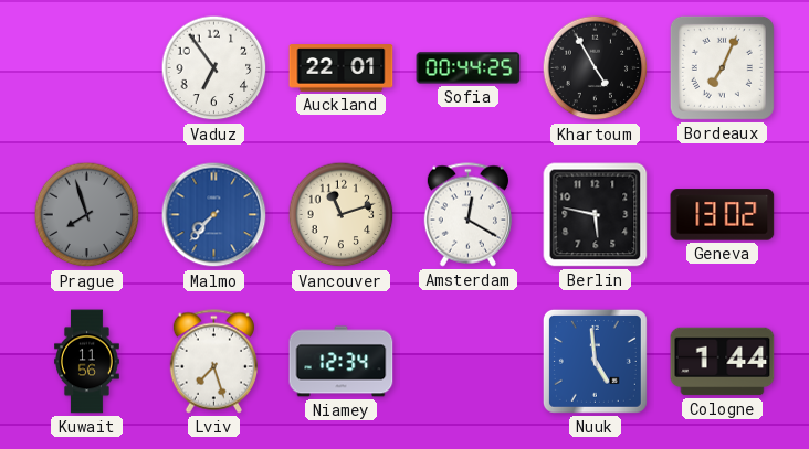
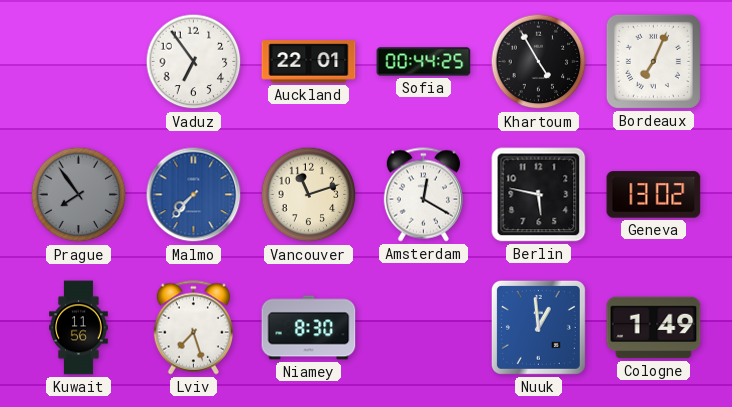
Prague: 7:57 -> 7:54 (79, 195)
Niamey: 12:34 -> 8:30 (309, 328)
Nuuk: 4:59 -> 12:59 (538, 327)
Cologne: 1:44 -> 1:49 (654, 328)
